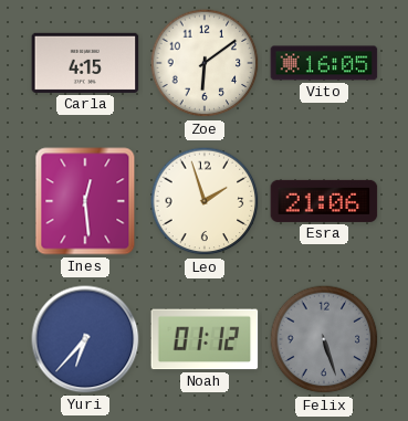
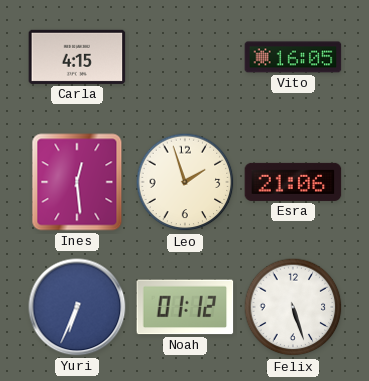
Zoe: 6:09 -> none (205, 63)
Yuri: 6:37 -> 6:34 (77, 307)
Felix dial: grey -> white (293, 307)
